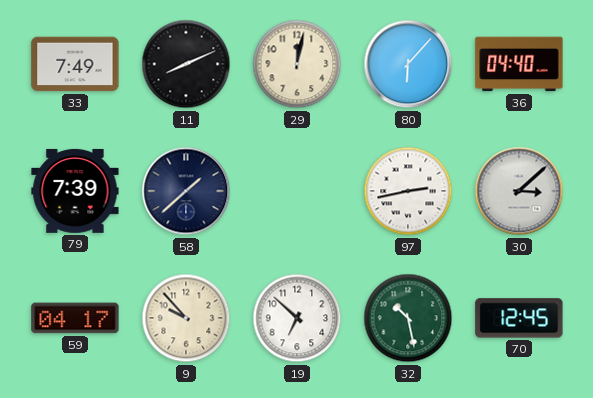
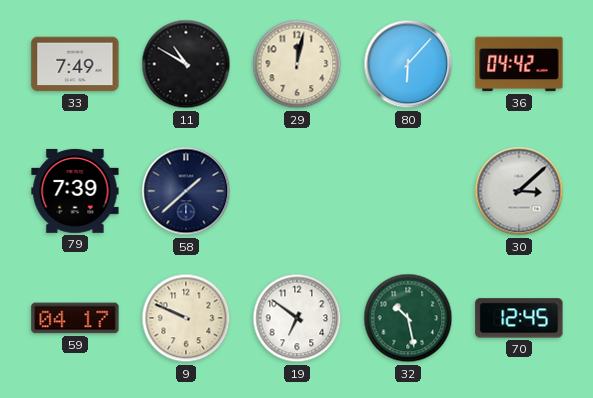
11: 8:11 -> 10:50 (186, 64)
36: 04:40 -> 04:42 (519, 64)
97: 2:43 -> none (408, 191)
9: 9:53 -> 9:49 (186, 318)
19: 6:52 -> 6:51 (297, 318)
